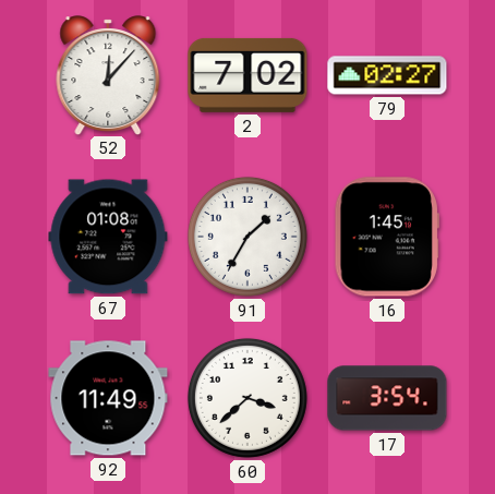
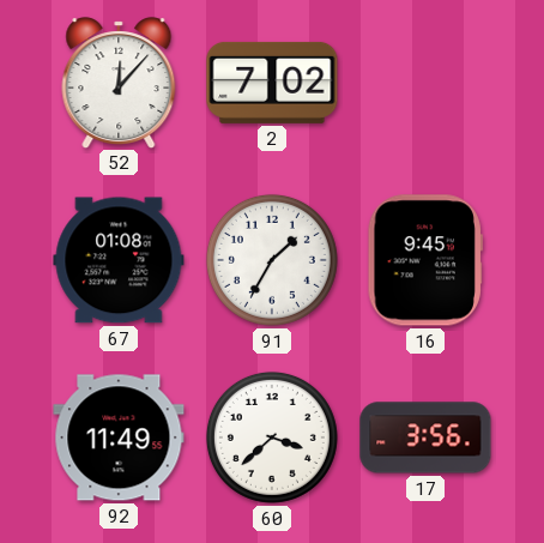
79: 02:27 -> none (387, 75)
16: 1:45 -> 9:45 (425, 260)
17: 3:54 -> 3:56 (425, 438)
